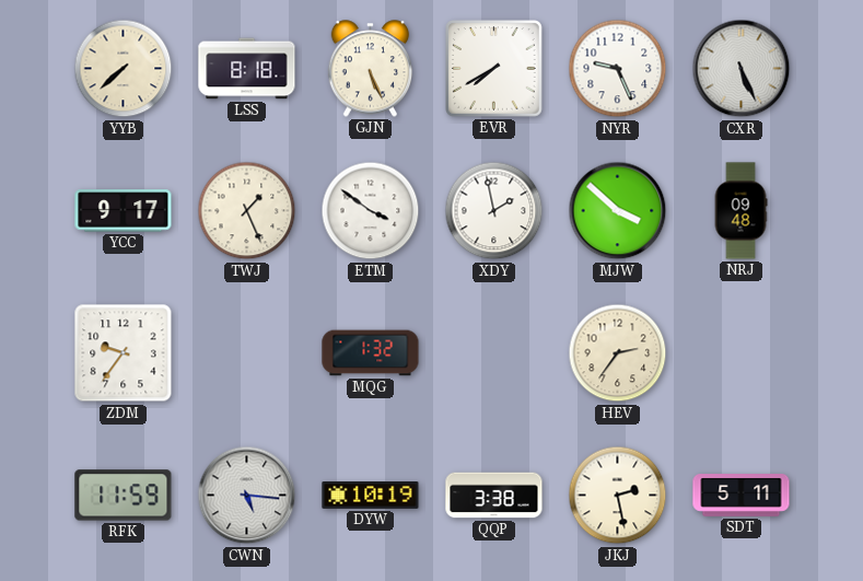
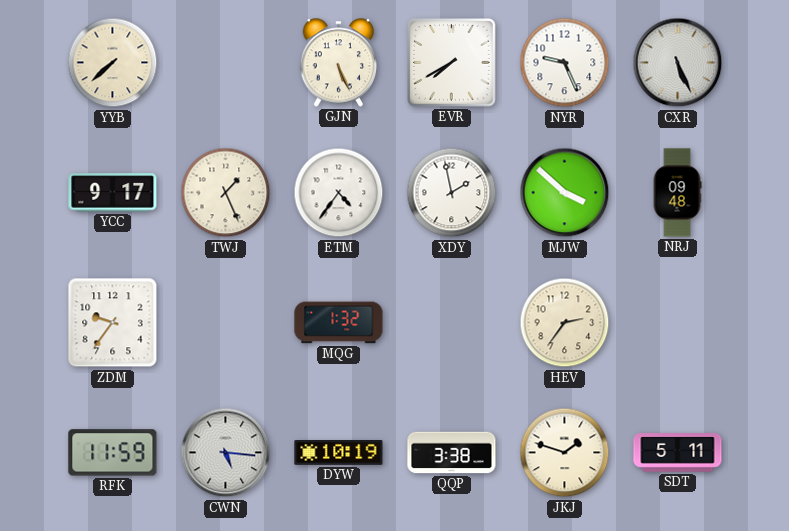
LSS: 8:18 -> none (247, 69)
ETM: 3:51 -> 4:36 (339, 193)
JKJ: 2:28 -> 1:48 (565, 453)
